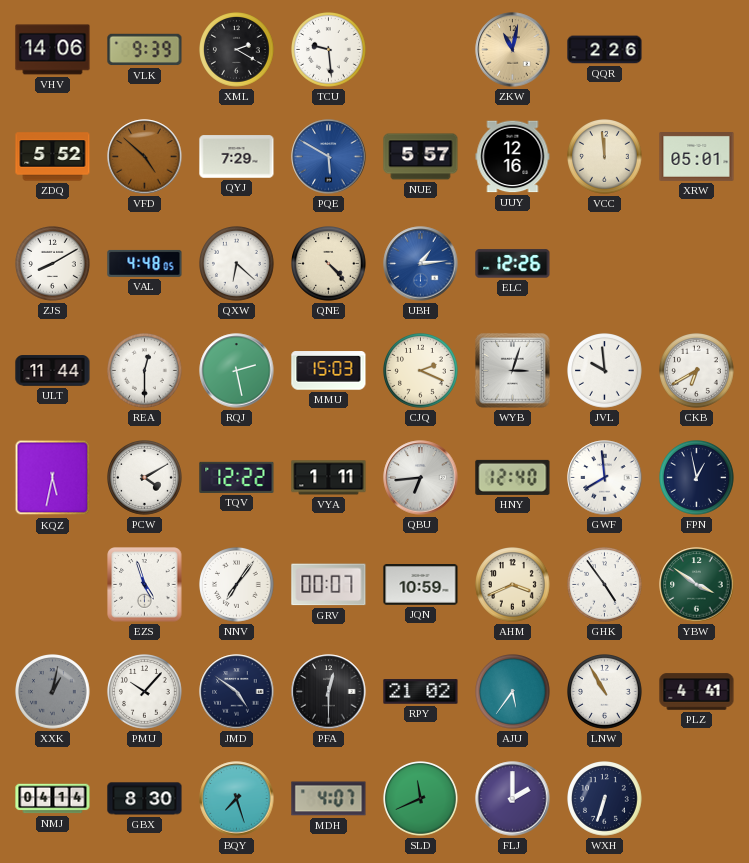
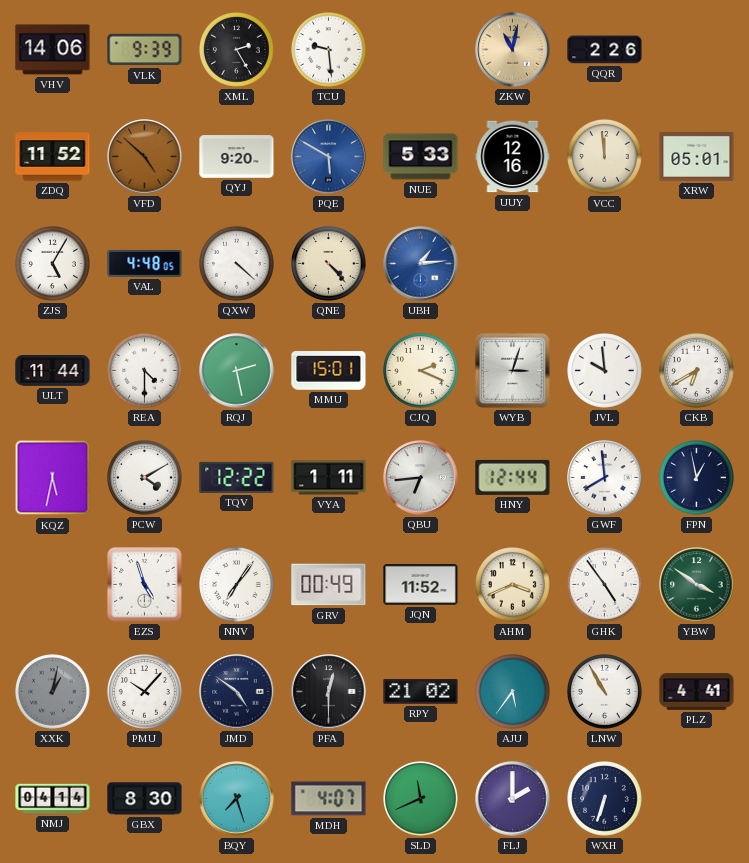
XML: 2:20 -> 2:25 (237, 50)
ZDQ: 5:52 -> 11:52 (53, 157)
QYJ: 7:29 -> 9:20 (237, 157)
NUE: 5:57 -> 5:33 (421, 157)
ZJS: 8:10 -> 5:05 (53, 264)
QXW: 6:22 -> 4:22 (237, 264)
ELC: 12:26 -> none (513, 264)
REA: 12:30 -> 4:30 (145, 371)
MMU: 15:03 -> 15:01 (329, 371)
HNY: 12:40 -> 12:44 (513, 477)
GRV: 00:07 -> 00:49 (329, 585)
JQN: 10:59 -> 11:52 (421, 585)
